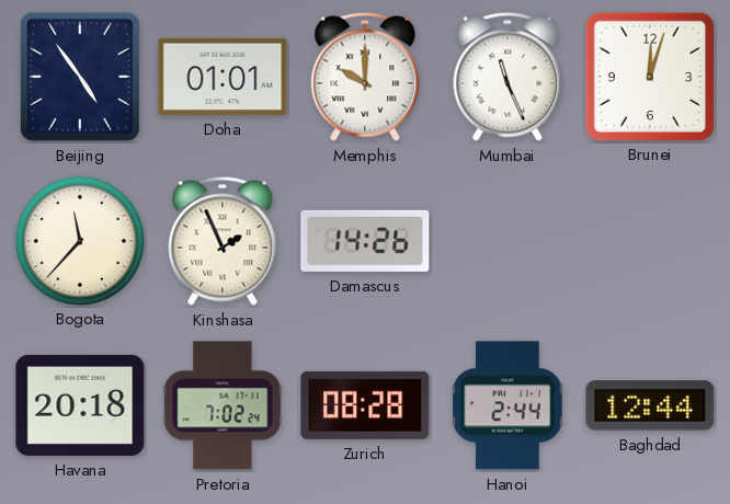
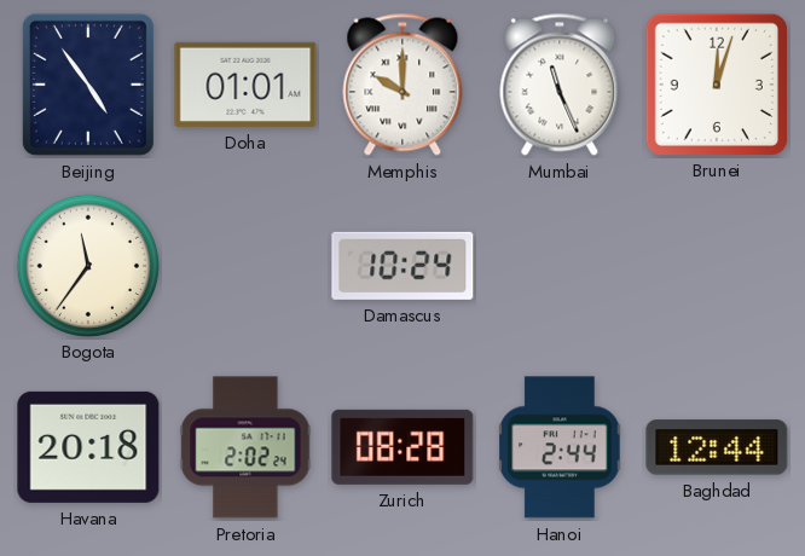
Bogota: 11:37 -> 11:36 (87, 265)
Kinshasa: 1:56 -> none (223, 241)
Damascus: 14:26 -> 10:24 (402, 266)
Pretoria: 7:02 -> 2:02 (245, 447)
